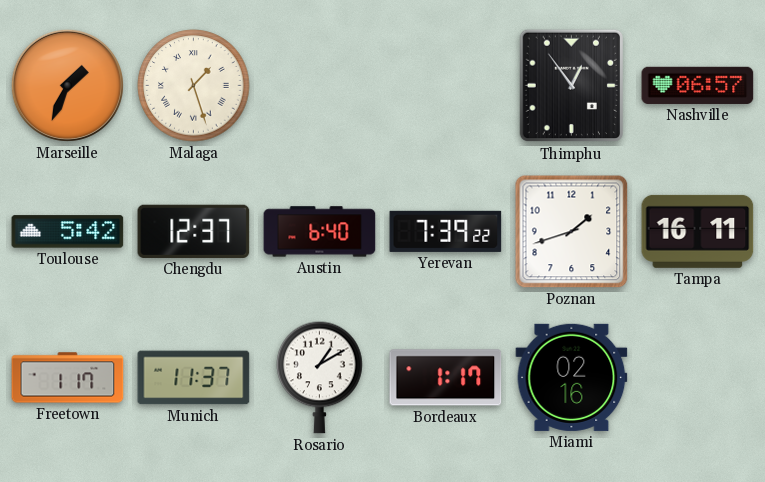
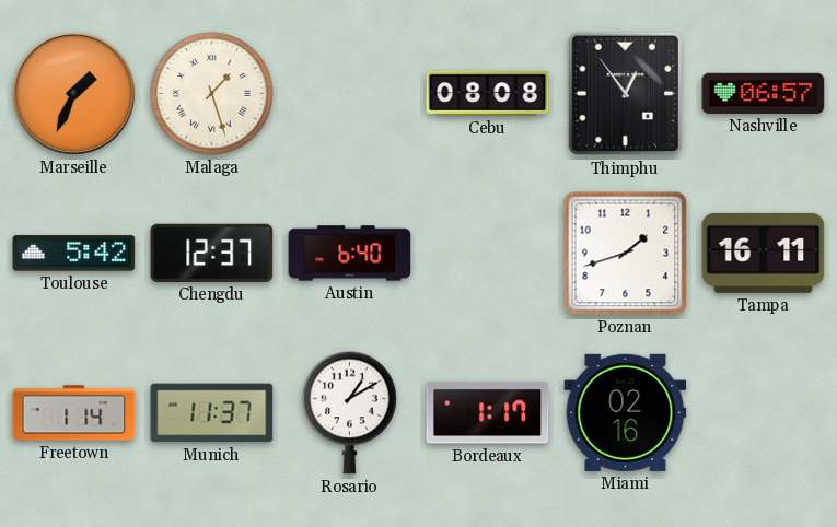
Cebu: none -> 08:08 (488, 93)
Yerevan: 7:39 -> none (446, 231)
Freetown: 1:17 -> 1:14 (74, 413)
